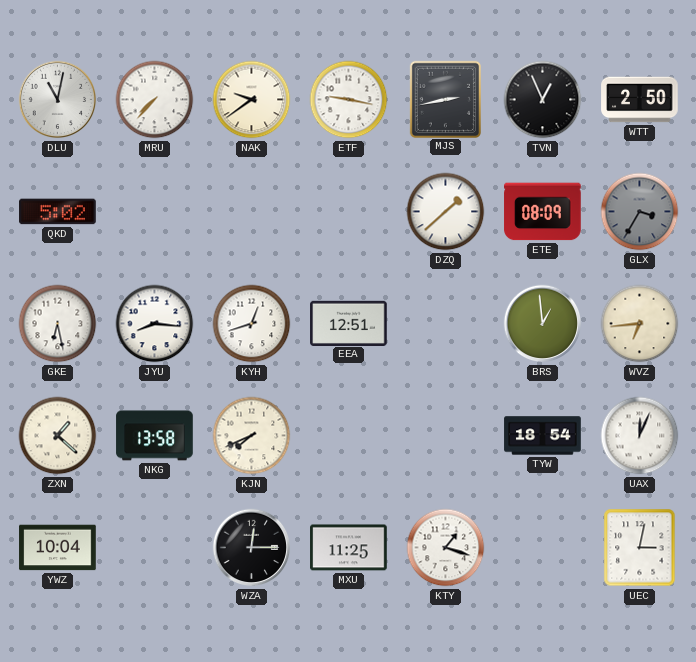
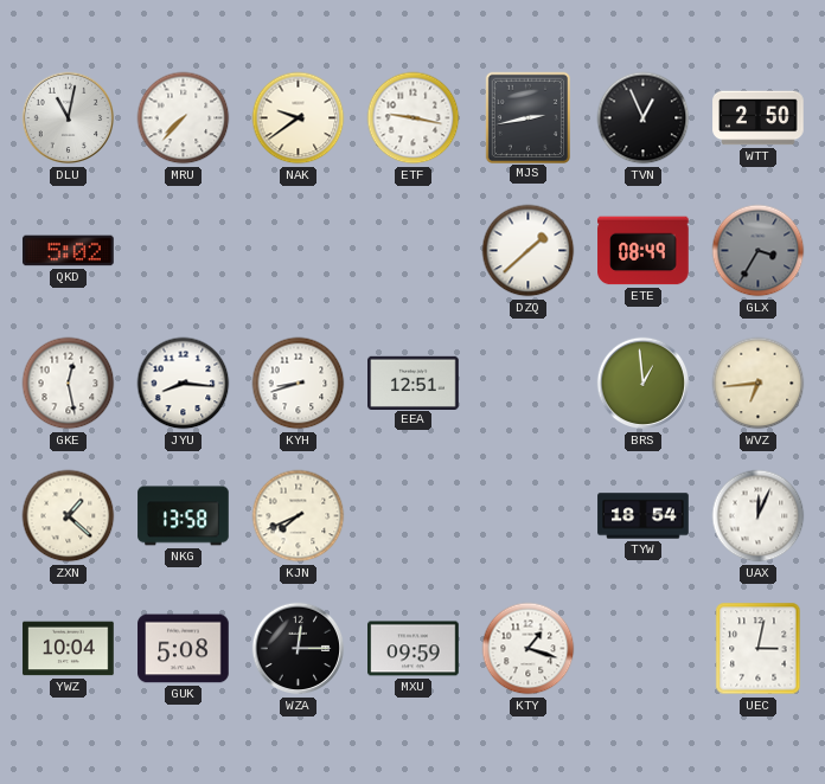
ETE: 08:09 -> 08:49 (644, 251)
GKE: 6:28 -> 12:28 (69, 384)
KYH: 12:42 -> 8:42 (299, 384)
GUK: none -> 5:08 (184, 649)
MXU: 11:25 -> 09:59 (414, 649)
